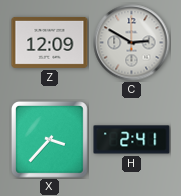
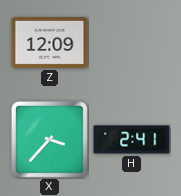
C: 2:50 -> none (132, 43)
